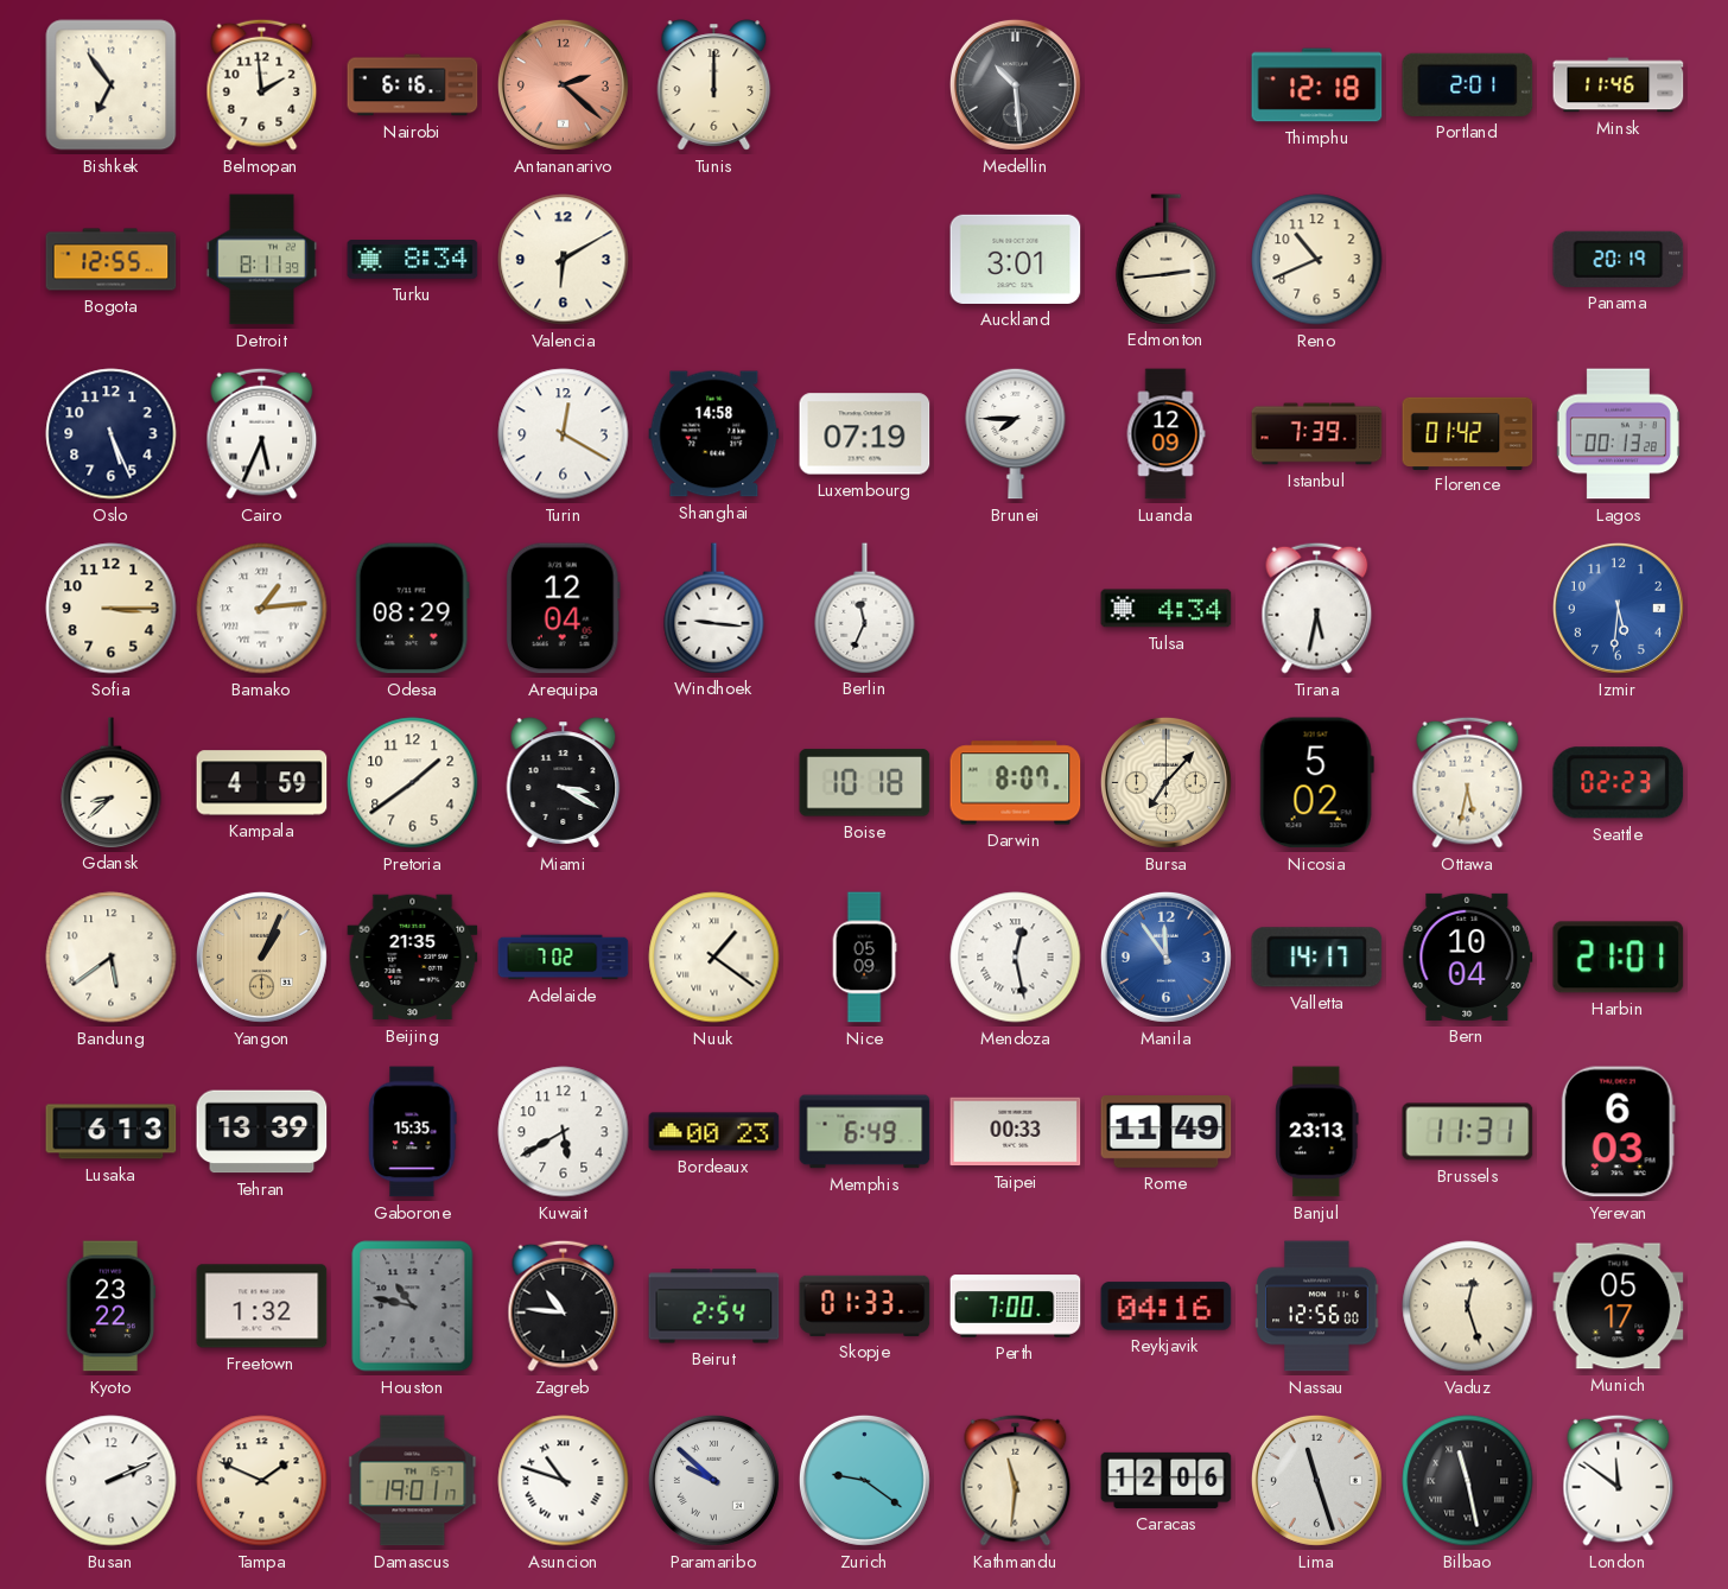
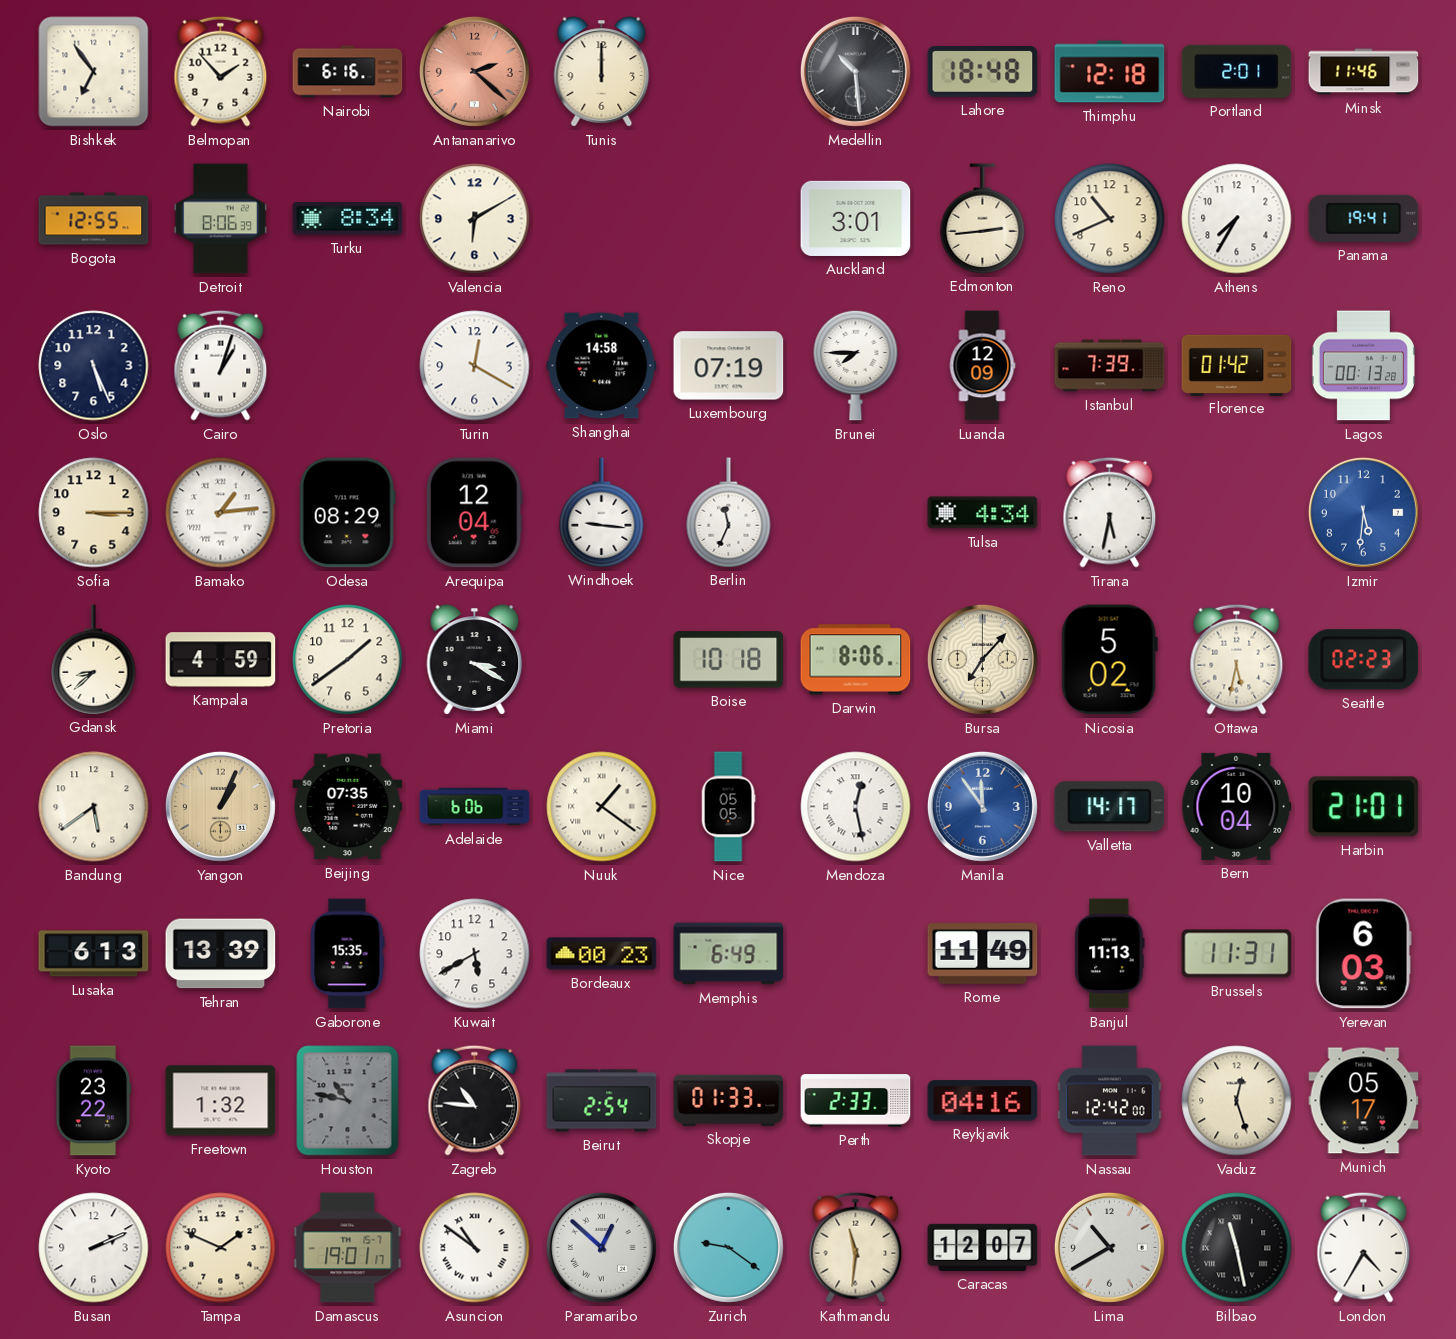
Belmopan: 1:59 -> 1:53 (221, 71)
Lahore: none -> 18:48 (983, 72)
Detroit: 8:11 -> 8:06 (220, 219)
Athens: none -> 7:35 (1237, 219)
Panama: 20:19 -> 19:41 (1364, 218)
Cairo: 5:34 -> 1:03 (221, 365)
Darwin: 8:07 -> 8:06 (856, 660)
Beijing: 21:35 -> 07:35 (348, 807)
Adelaide: 7:02 -> 6:06 (475, 807)
Nice: 05:09 -> 05:05 (728, 807)
Taipei: 00:33 -> none (1016, 1132)
Banjul: 23:13 -> 11:13 (1110, 954)
Perth: 7:00 -> 2:33 (856, 1101)
Nassau: 12:56 -> 12:42 (1110, 1101)
Asuncion: 10:48 -> 10:51 (475, 1248)
Paramaribo: 9:52 -> 12:52 (601, 1247)
Caracas: 12:06 -> 12:07 (983, 1247)
Lima: 11:27 -> 10:40 (1109, 1247)
London: 11:51 -> 4:35 (1364, 1247)
